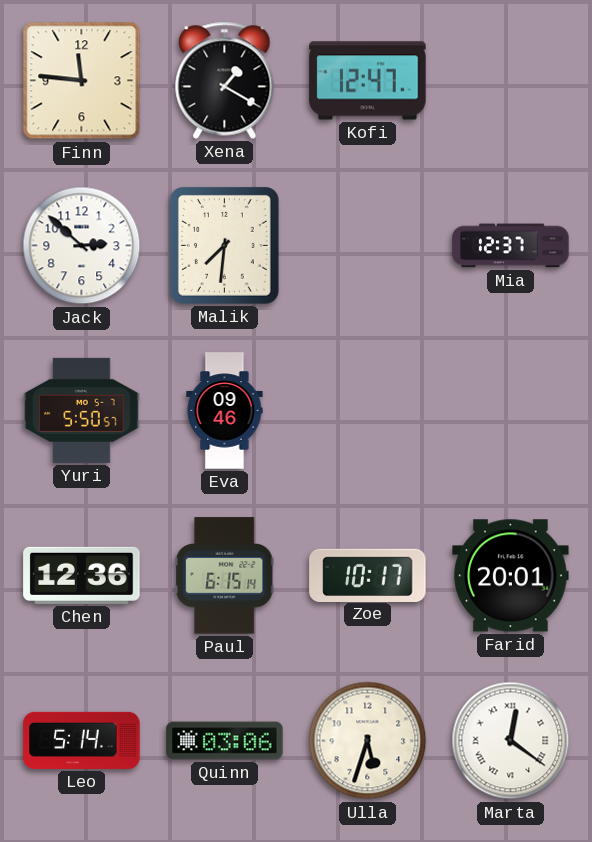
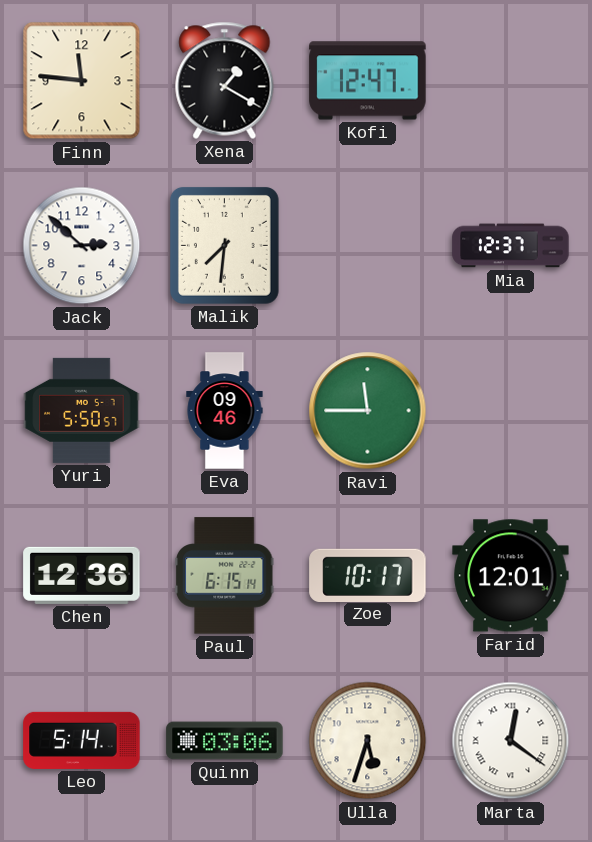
Ravi: none -> 11:45 (368, 411)
Farid: 20:01 -> 12:01 (511, 576)
